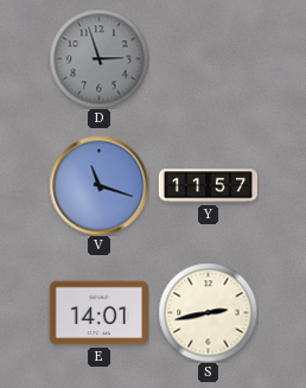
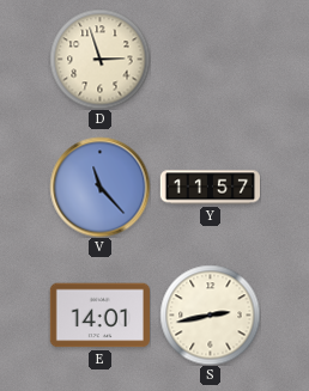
D dial: grey -> cream (99, 59)
V: 11:18 -> 11:23 (99, 187)
